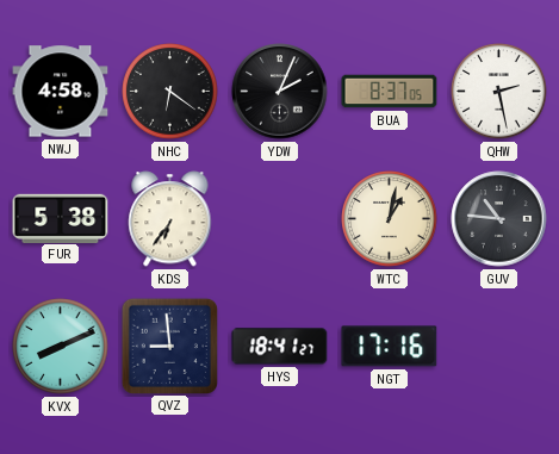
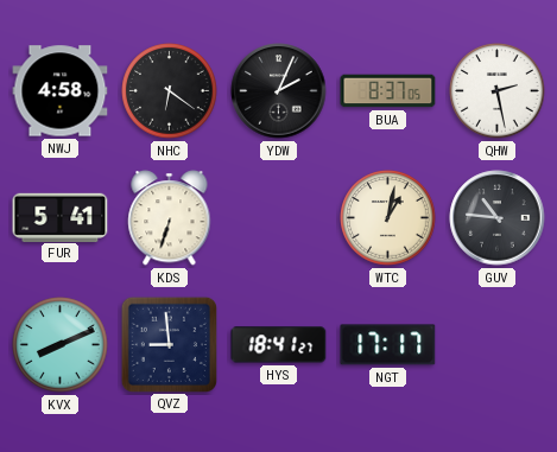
FUR: 5:38 -> 5:41 (61, 217)
KDS: 6:36 -> 6:33 (170, 218)
NGT: 17:16 -> 17:17 (388, 345)
